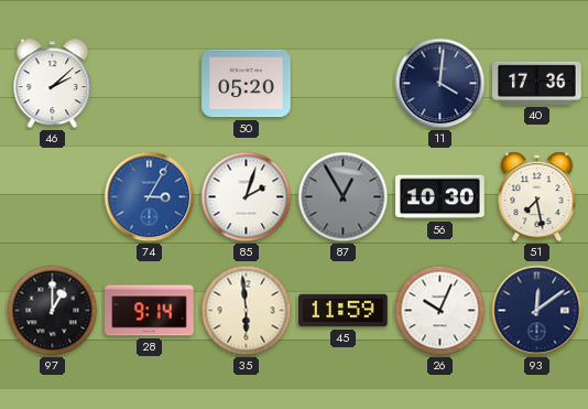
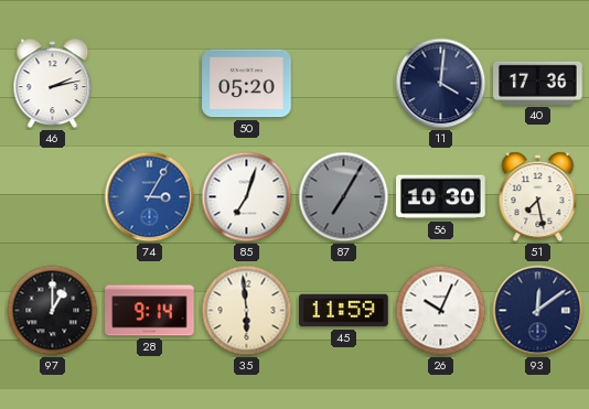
46: 2:08 -> 2:13 (53, 84)
85: 2:03 -> 7:03 (247, 197)
87: 12:55 -> 7:05 (344, 197)
